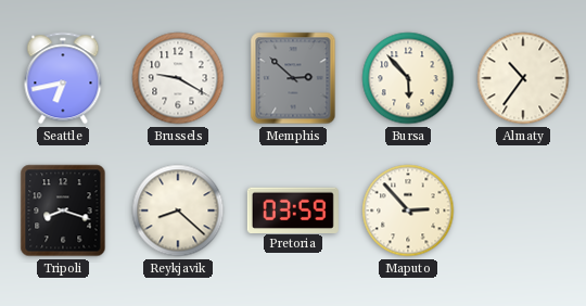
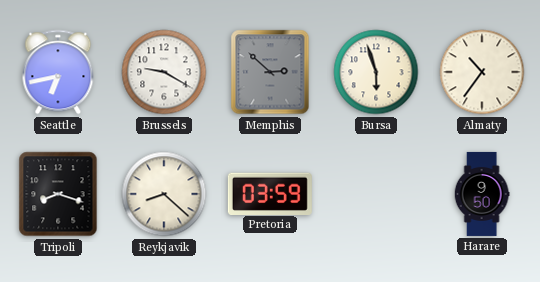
Bursa: 5:53 -> 5:57 (376, 72)
Maputo: 2:53 -> none (408, 211)
Harare: none -> 9:50 (482, 194)
